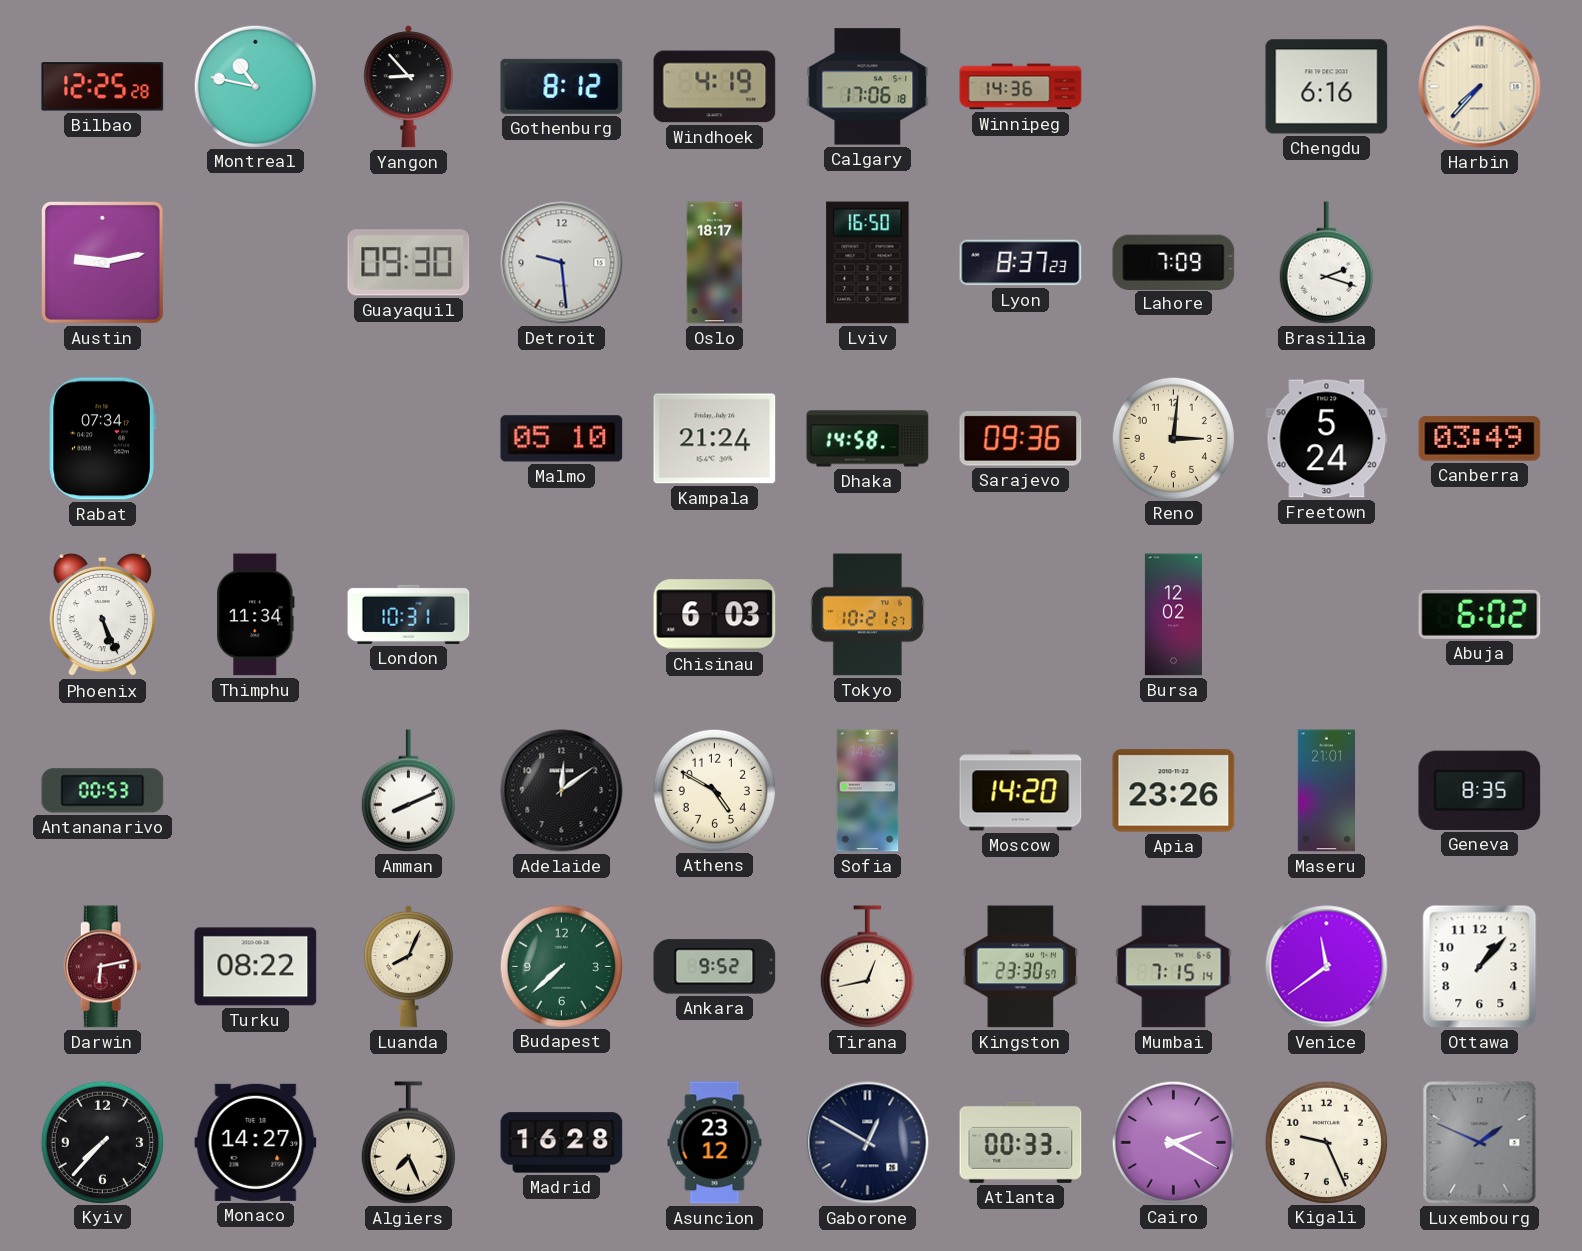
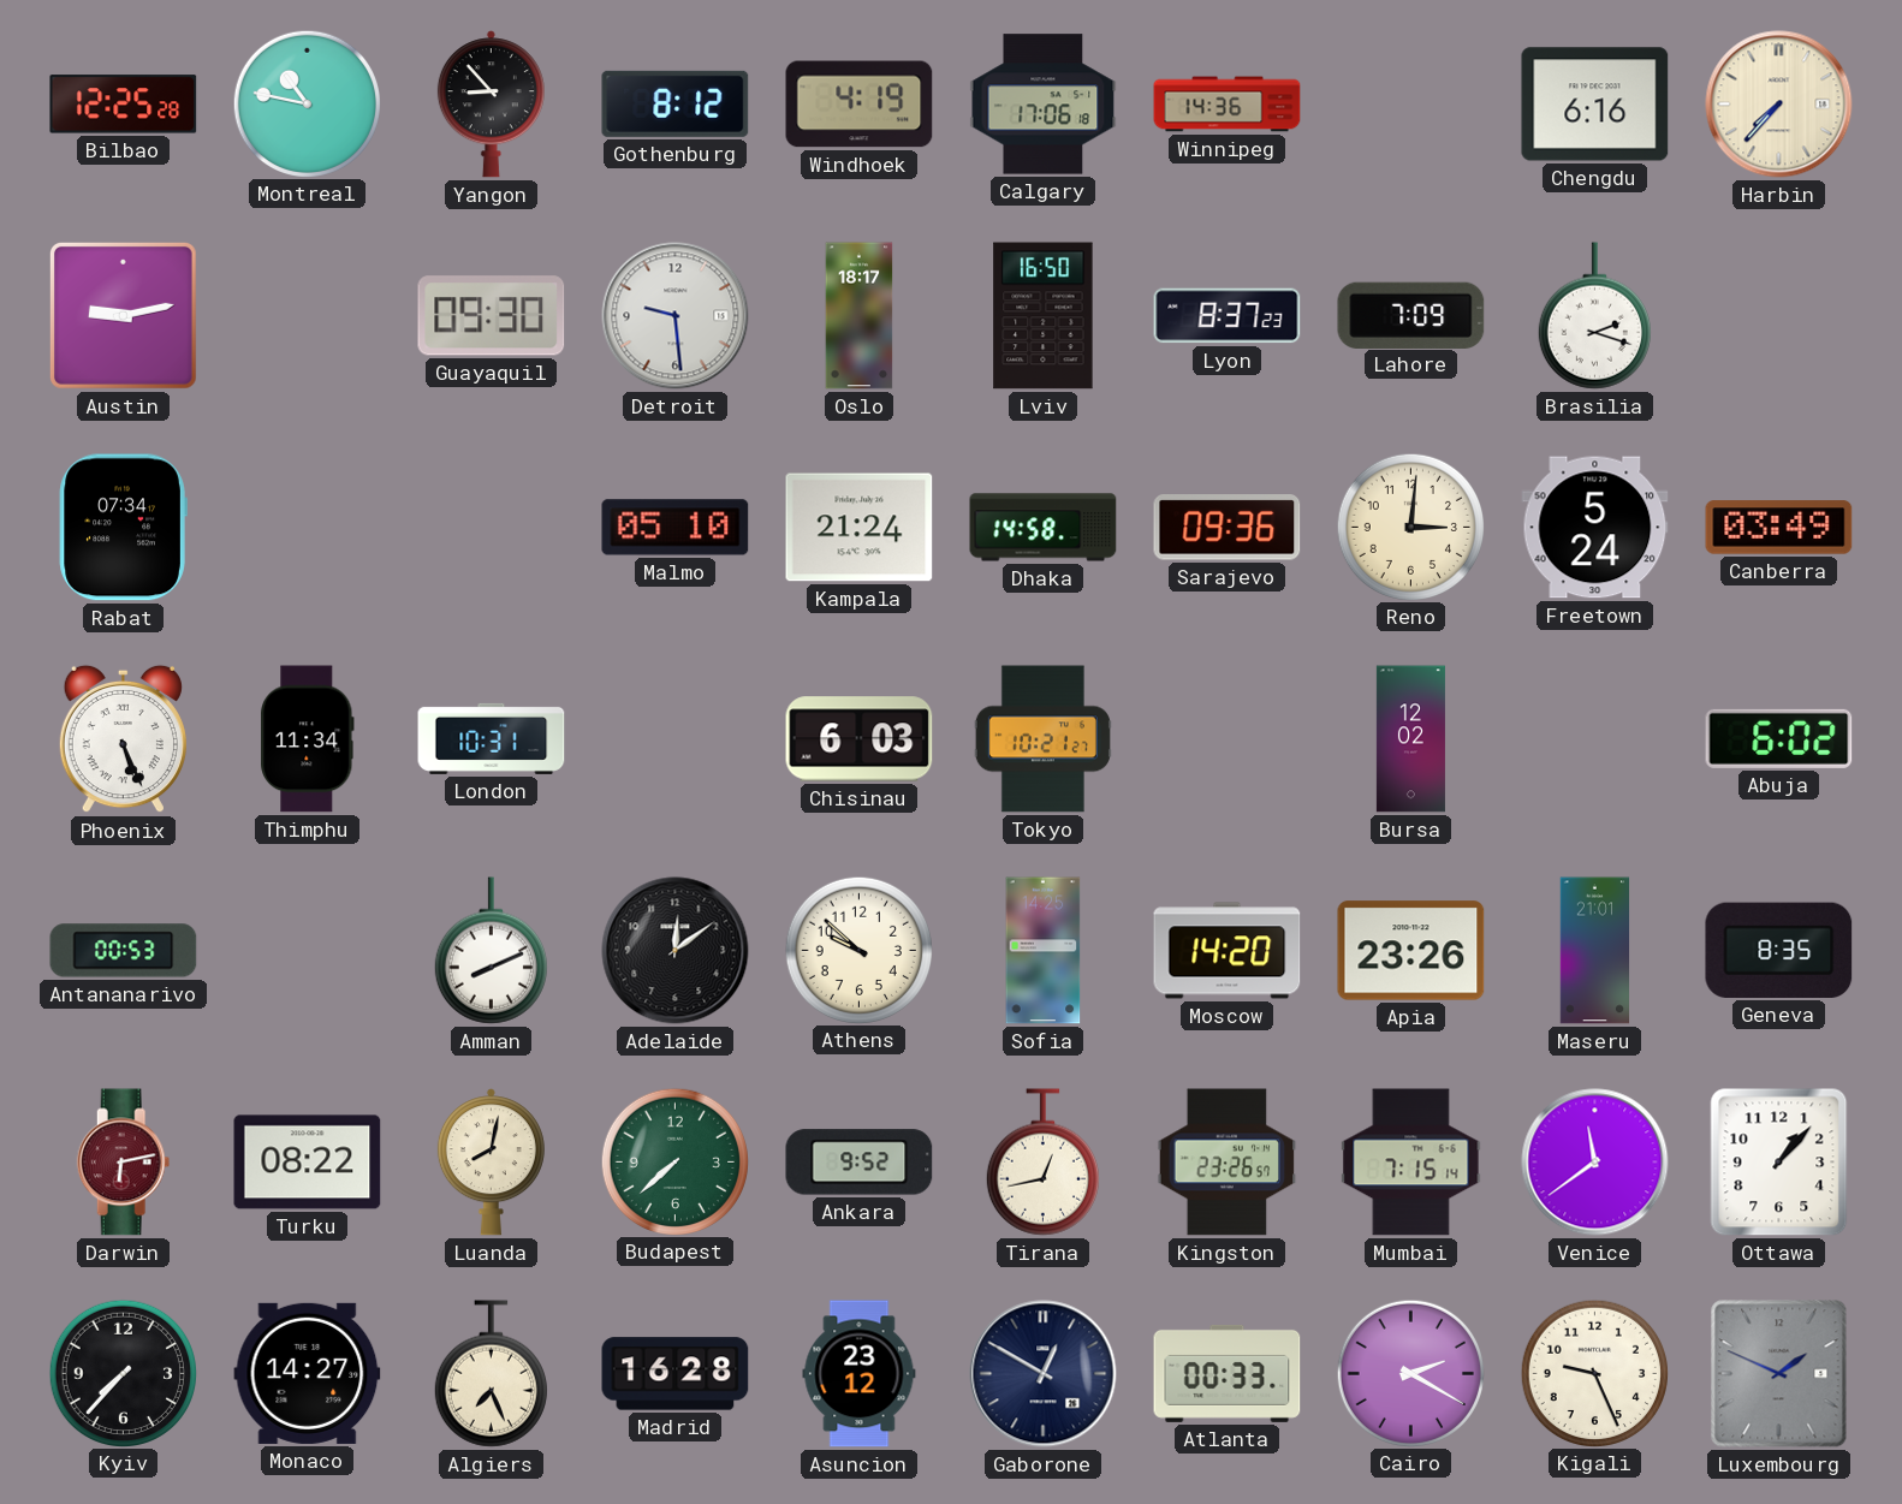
Athens: 4:50 -> 9:52 (858, 950)
Luanda: 8:04 -> 8:02 (491, 1163)
Kingston: 23:30 -> 23:26 (1228, 1163)
